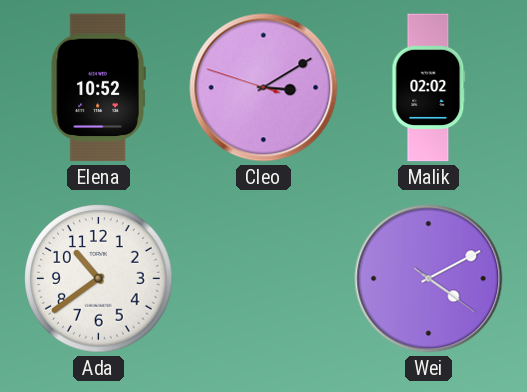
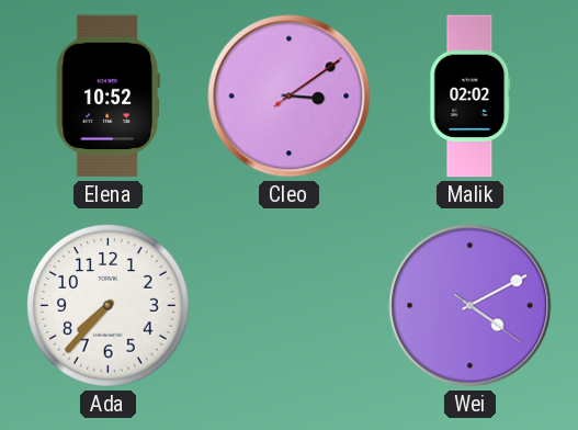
Cleo: 3:09:48 -> 3:09:09 (290, 97)
Ada: 10:39 -> 7:37 (109, 306)
